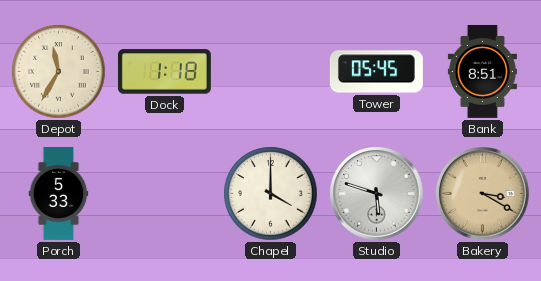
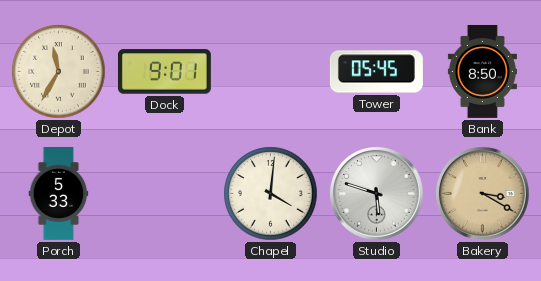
Dock: 1:18 -> 9:01 (164, 72)
Bank: 8:51 -> 8:50 (482, 71)
Chapel: 4:00 -> 4:01 (271, 194)
